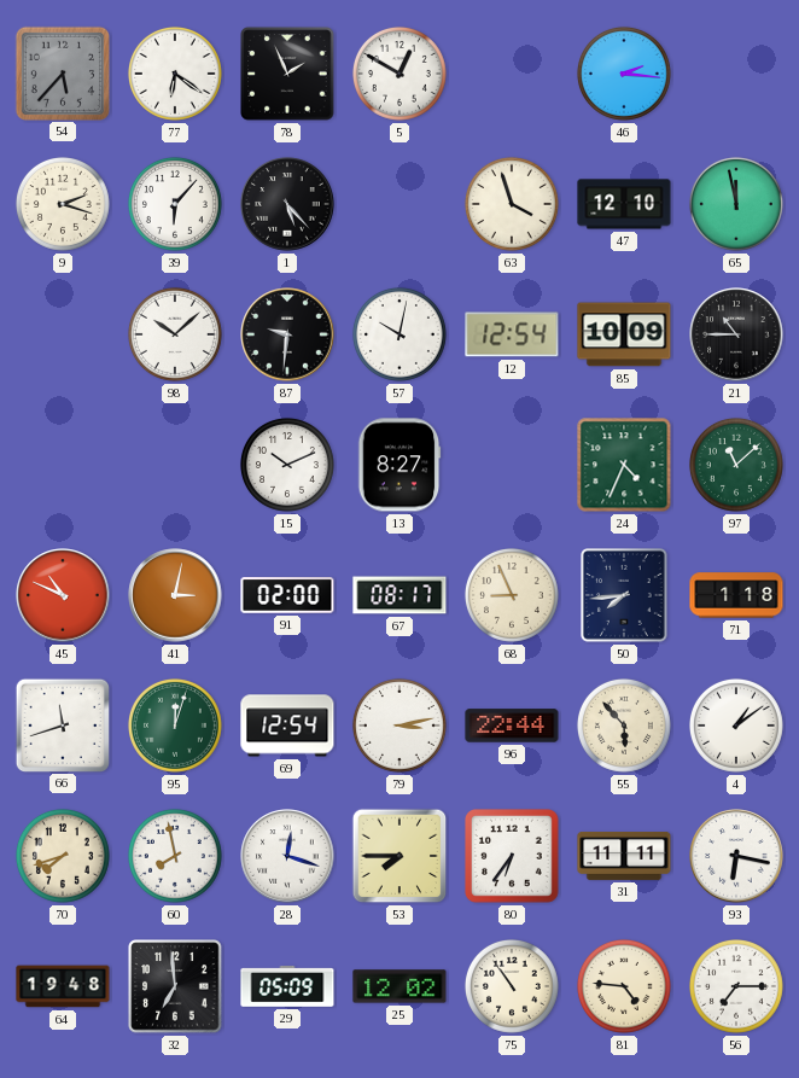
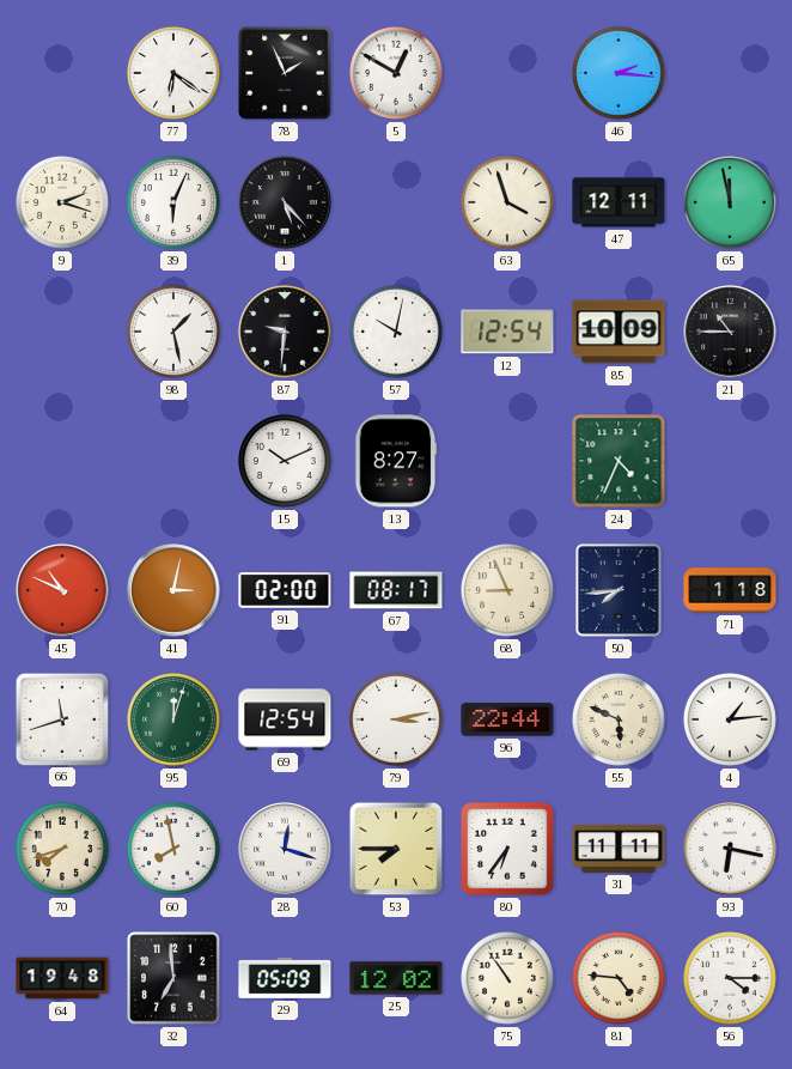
54: 5:37 -> none (62, 72)
39: 6:07 -> 6:04 (173, 202)
47: 12:10 -> 12:11 (619, 202)
98: 10:08 -> 1:28 (173, 332)
97: 11:08 -> none (736, 465)
55: 5:53 -> 5:49 (619, 719)
4: 1:09 -> 1:14 (730, 719)
56: 7:15 -> 4:15 (730, 978)
